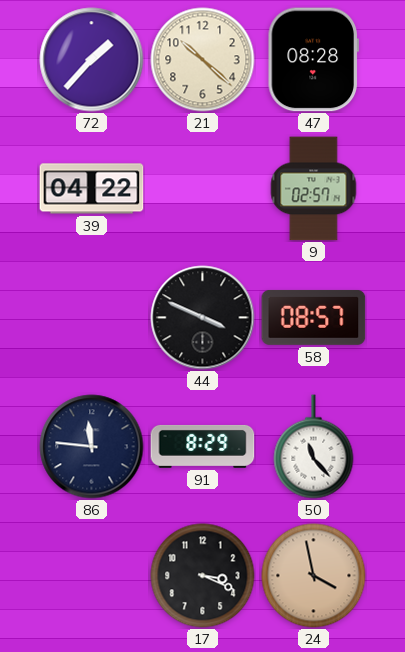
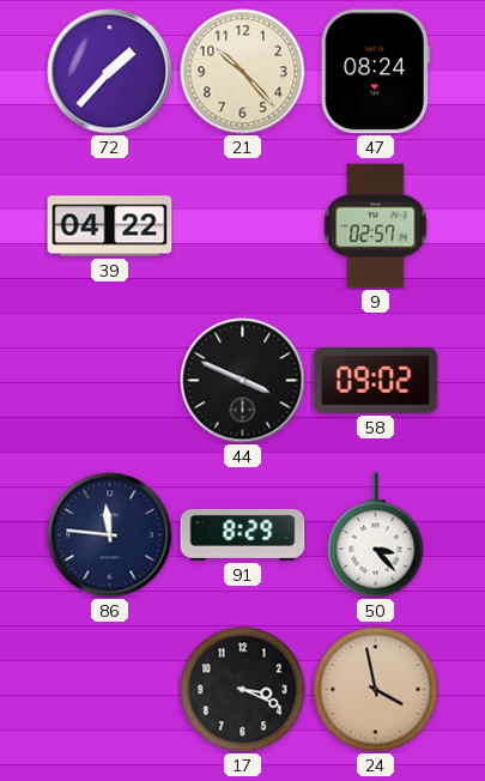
21: 10:22 -> 10:23 (243, 72)
47: 08:28 -> 08:24 (375, 72)
58: 08:57 -> 09:02 (376, 380)
50: 11:23 -> 3:23 (376, 535)
